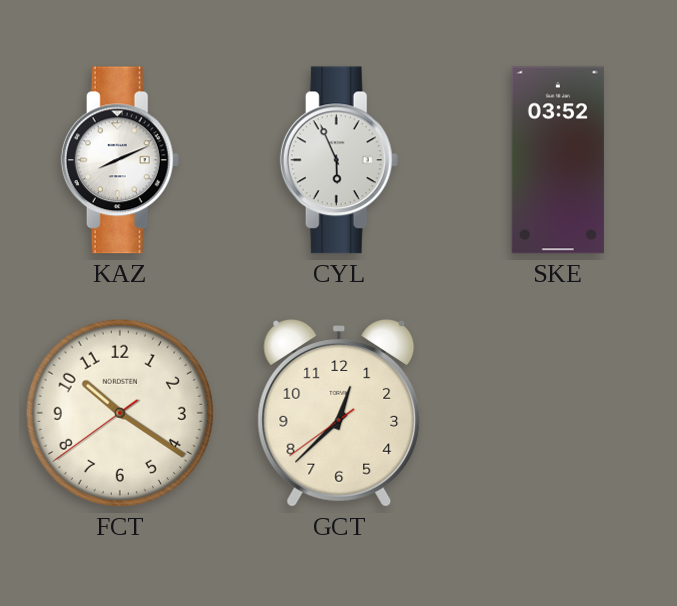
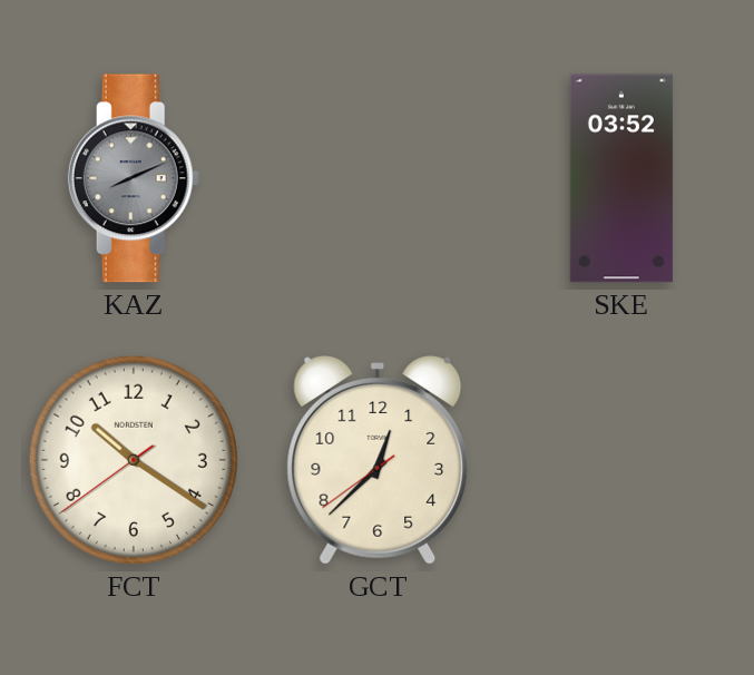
KAZ dial: white -> grey (134, 178)
CYL: 5:56 -> none (339, 160)
